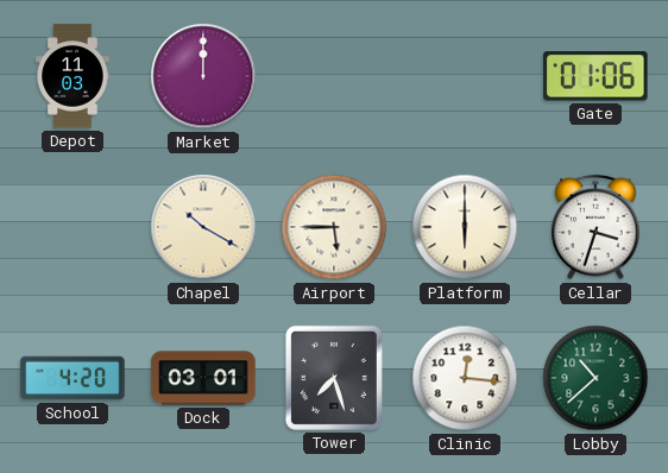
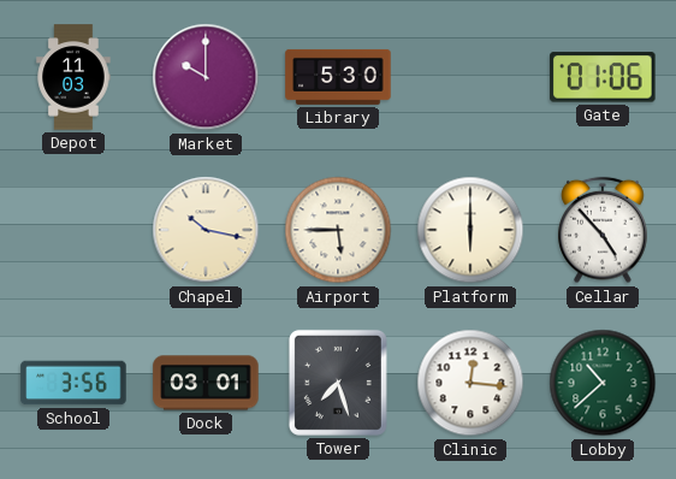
Market: 12:00 -> 10:00 (206, 77)
Library: none -> 5:30 (338, 77)
Chapel: 10:20 -> 10:17 (206, 230)
Cellar: 3:33 -> 4:53 (603, 230)
School: 4:20 -> 3:56 (73, 383)
